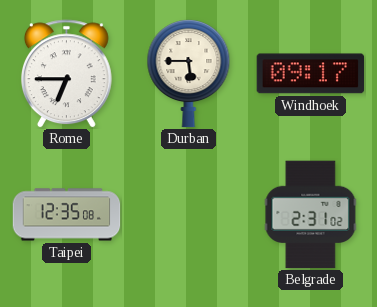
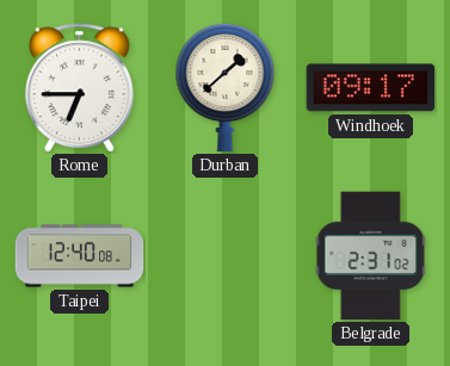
Durban: 5:45 -> 1:38 (226, 88)
Taipei: 12:35 -> 12:40 (80, 256)
